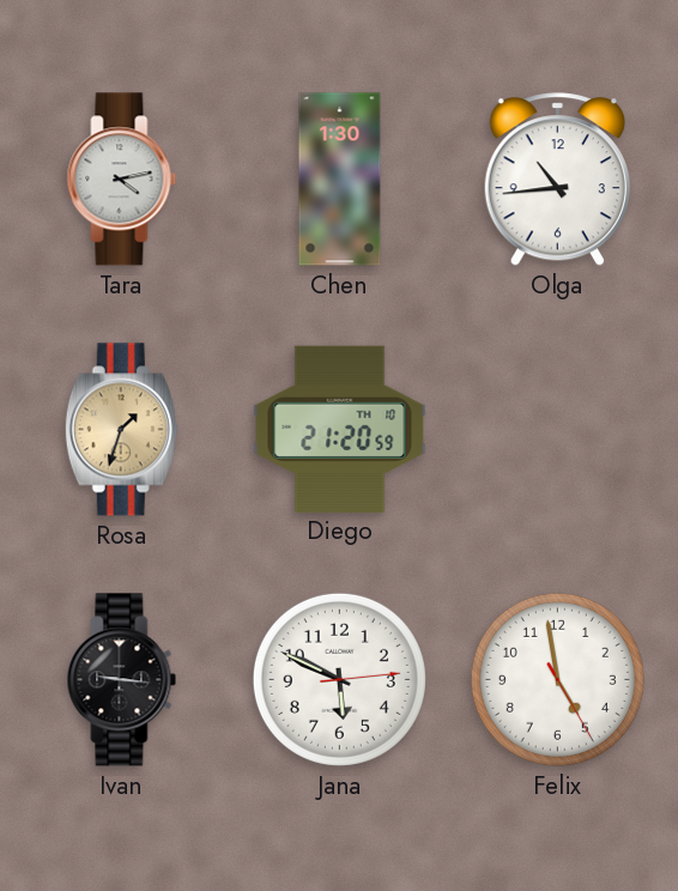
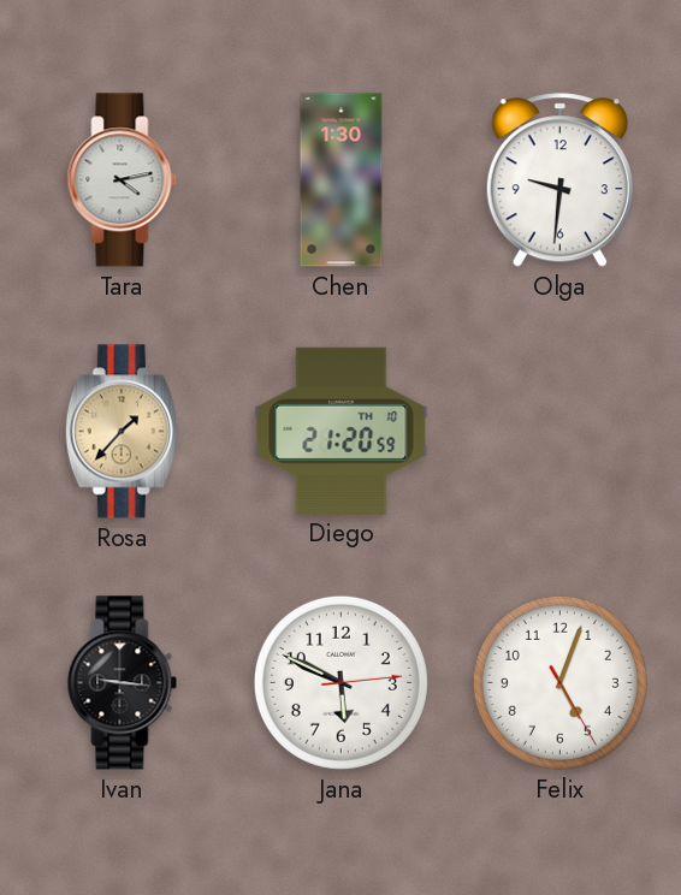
Olga: 10:44 -> 9:31 (559, 180)
Rosa: 1:33 -> 1:37 (122, 432)
Felix: 4:58 -> 5:03 (559, 682)
